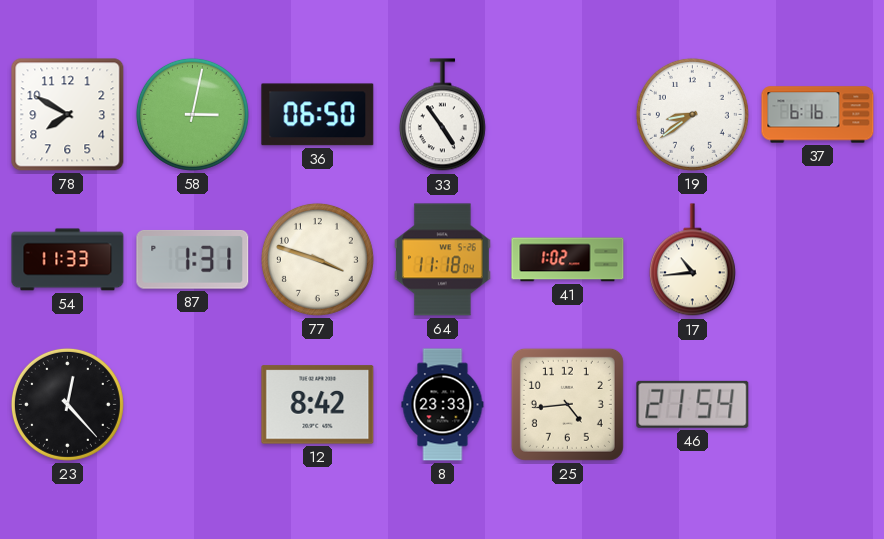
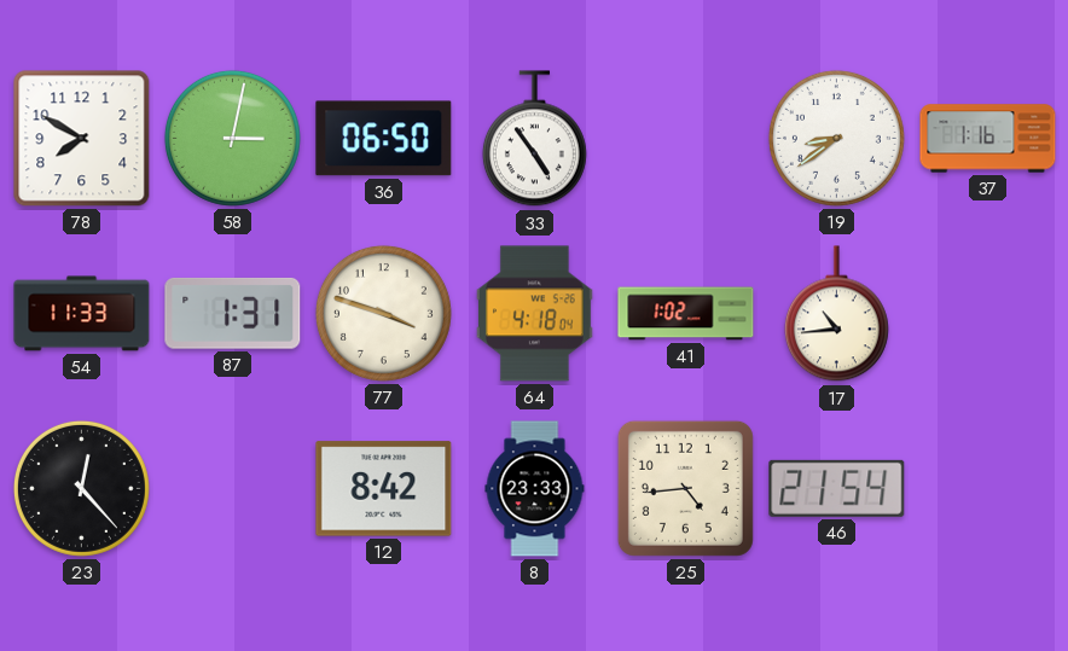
37: 6:16 -> 1:16 (988, 139)
64: 11:18 -> 4:18 (534, 314)
